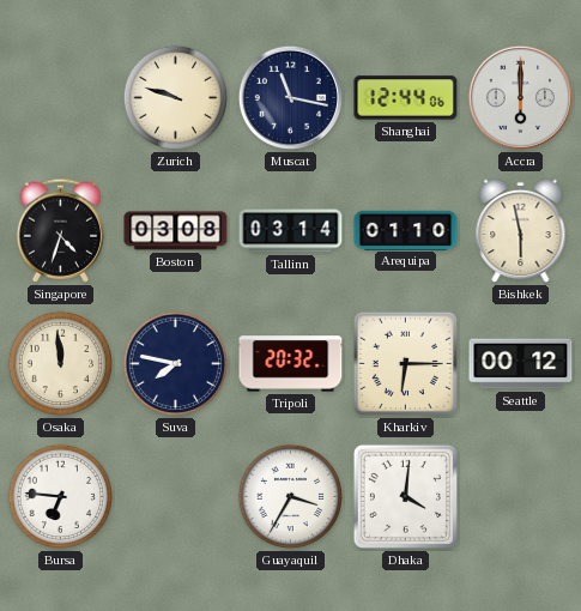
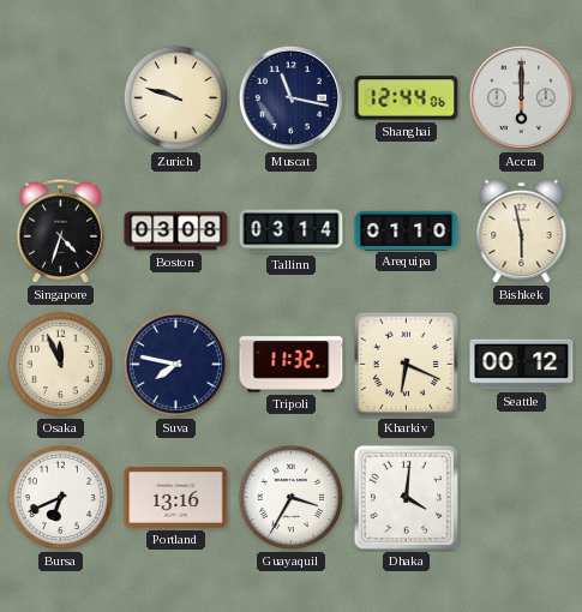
Osaka: 11:59 -> 11:56 (61, 365)
Tripoli: 20:32 -> 11:32 (292, 365)
Kharkiv: 6:15 -> 6:19 (406, 364)
Bursa: 6:46 -> 6:41 (61, 498)
Portland: none -> 13:16 (176, 498)
